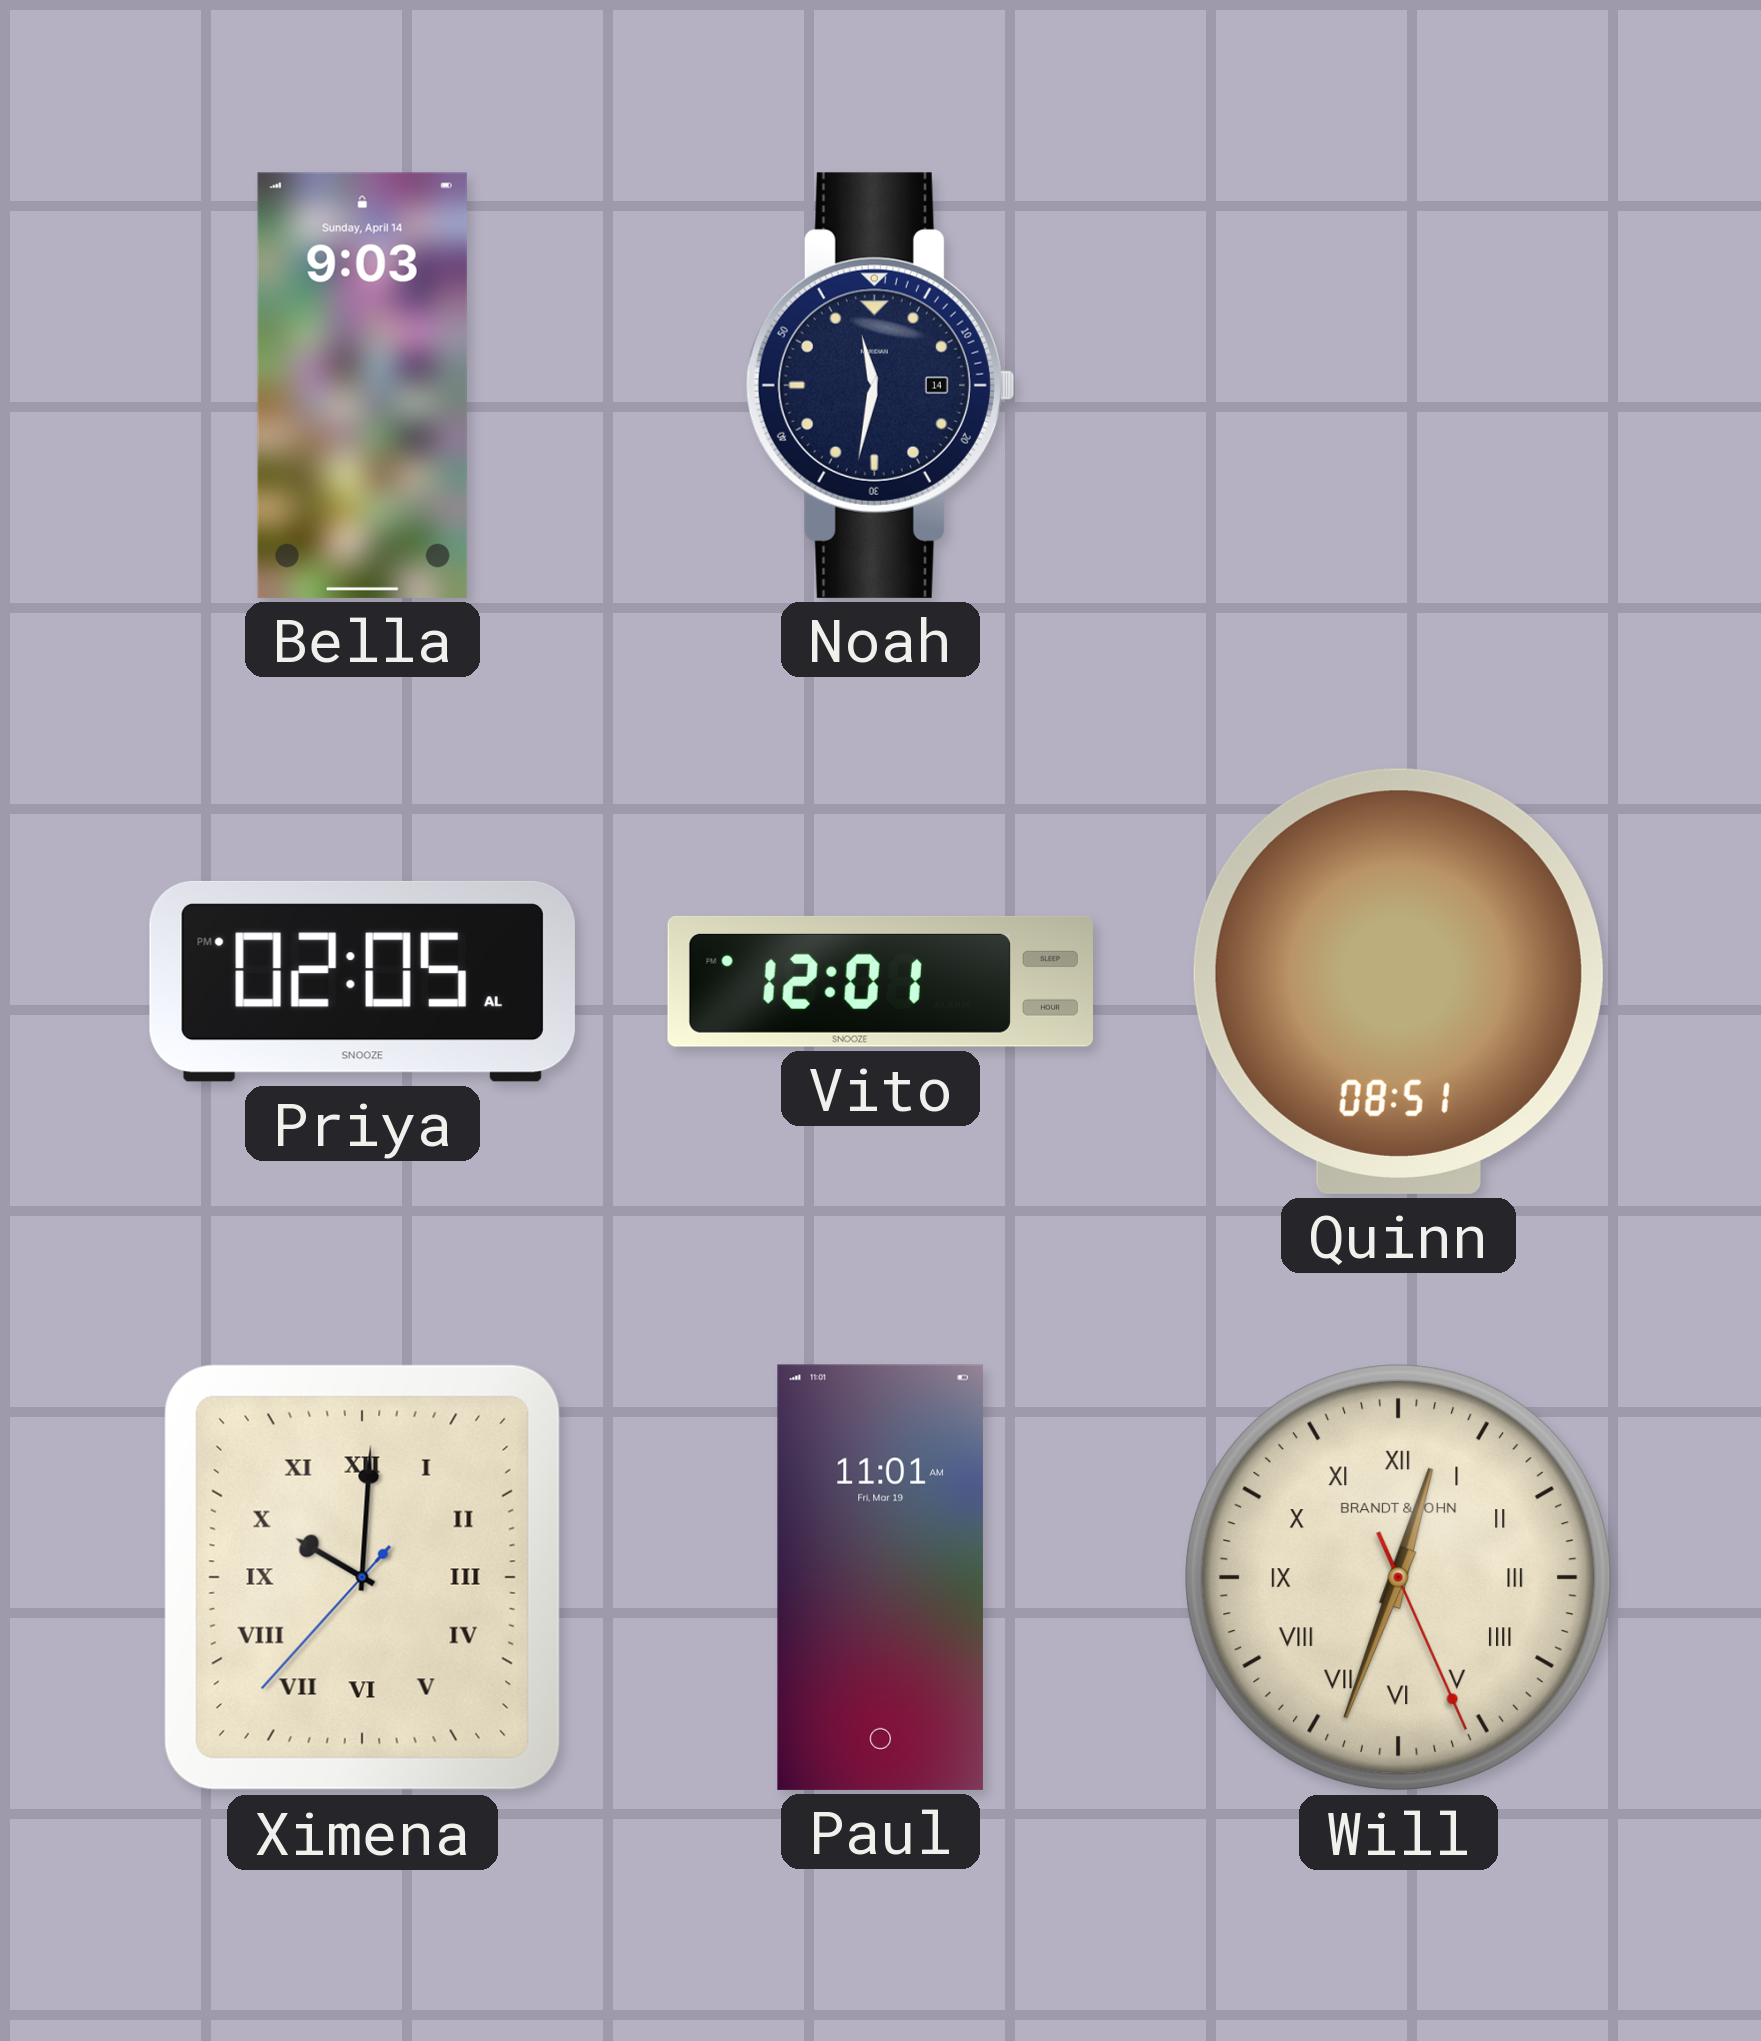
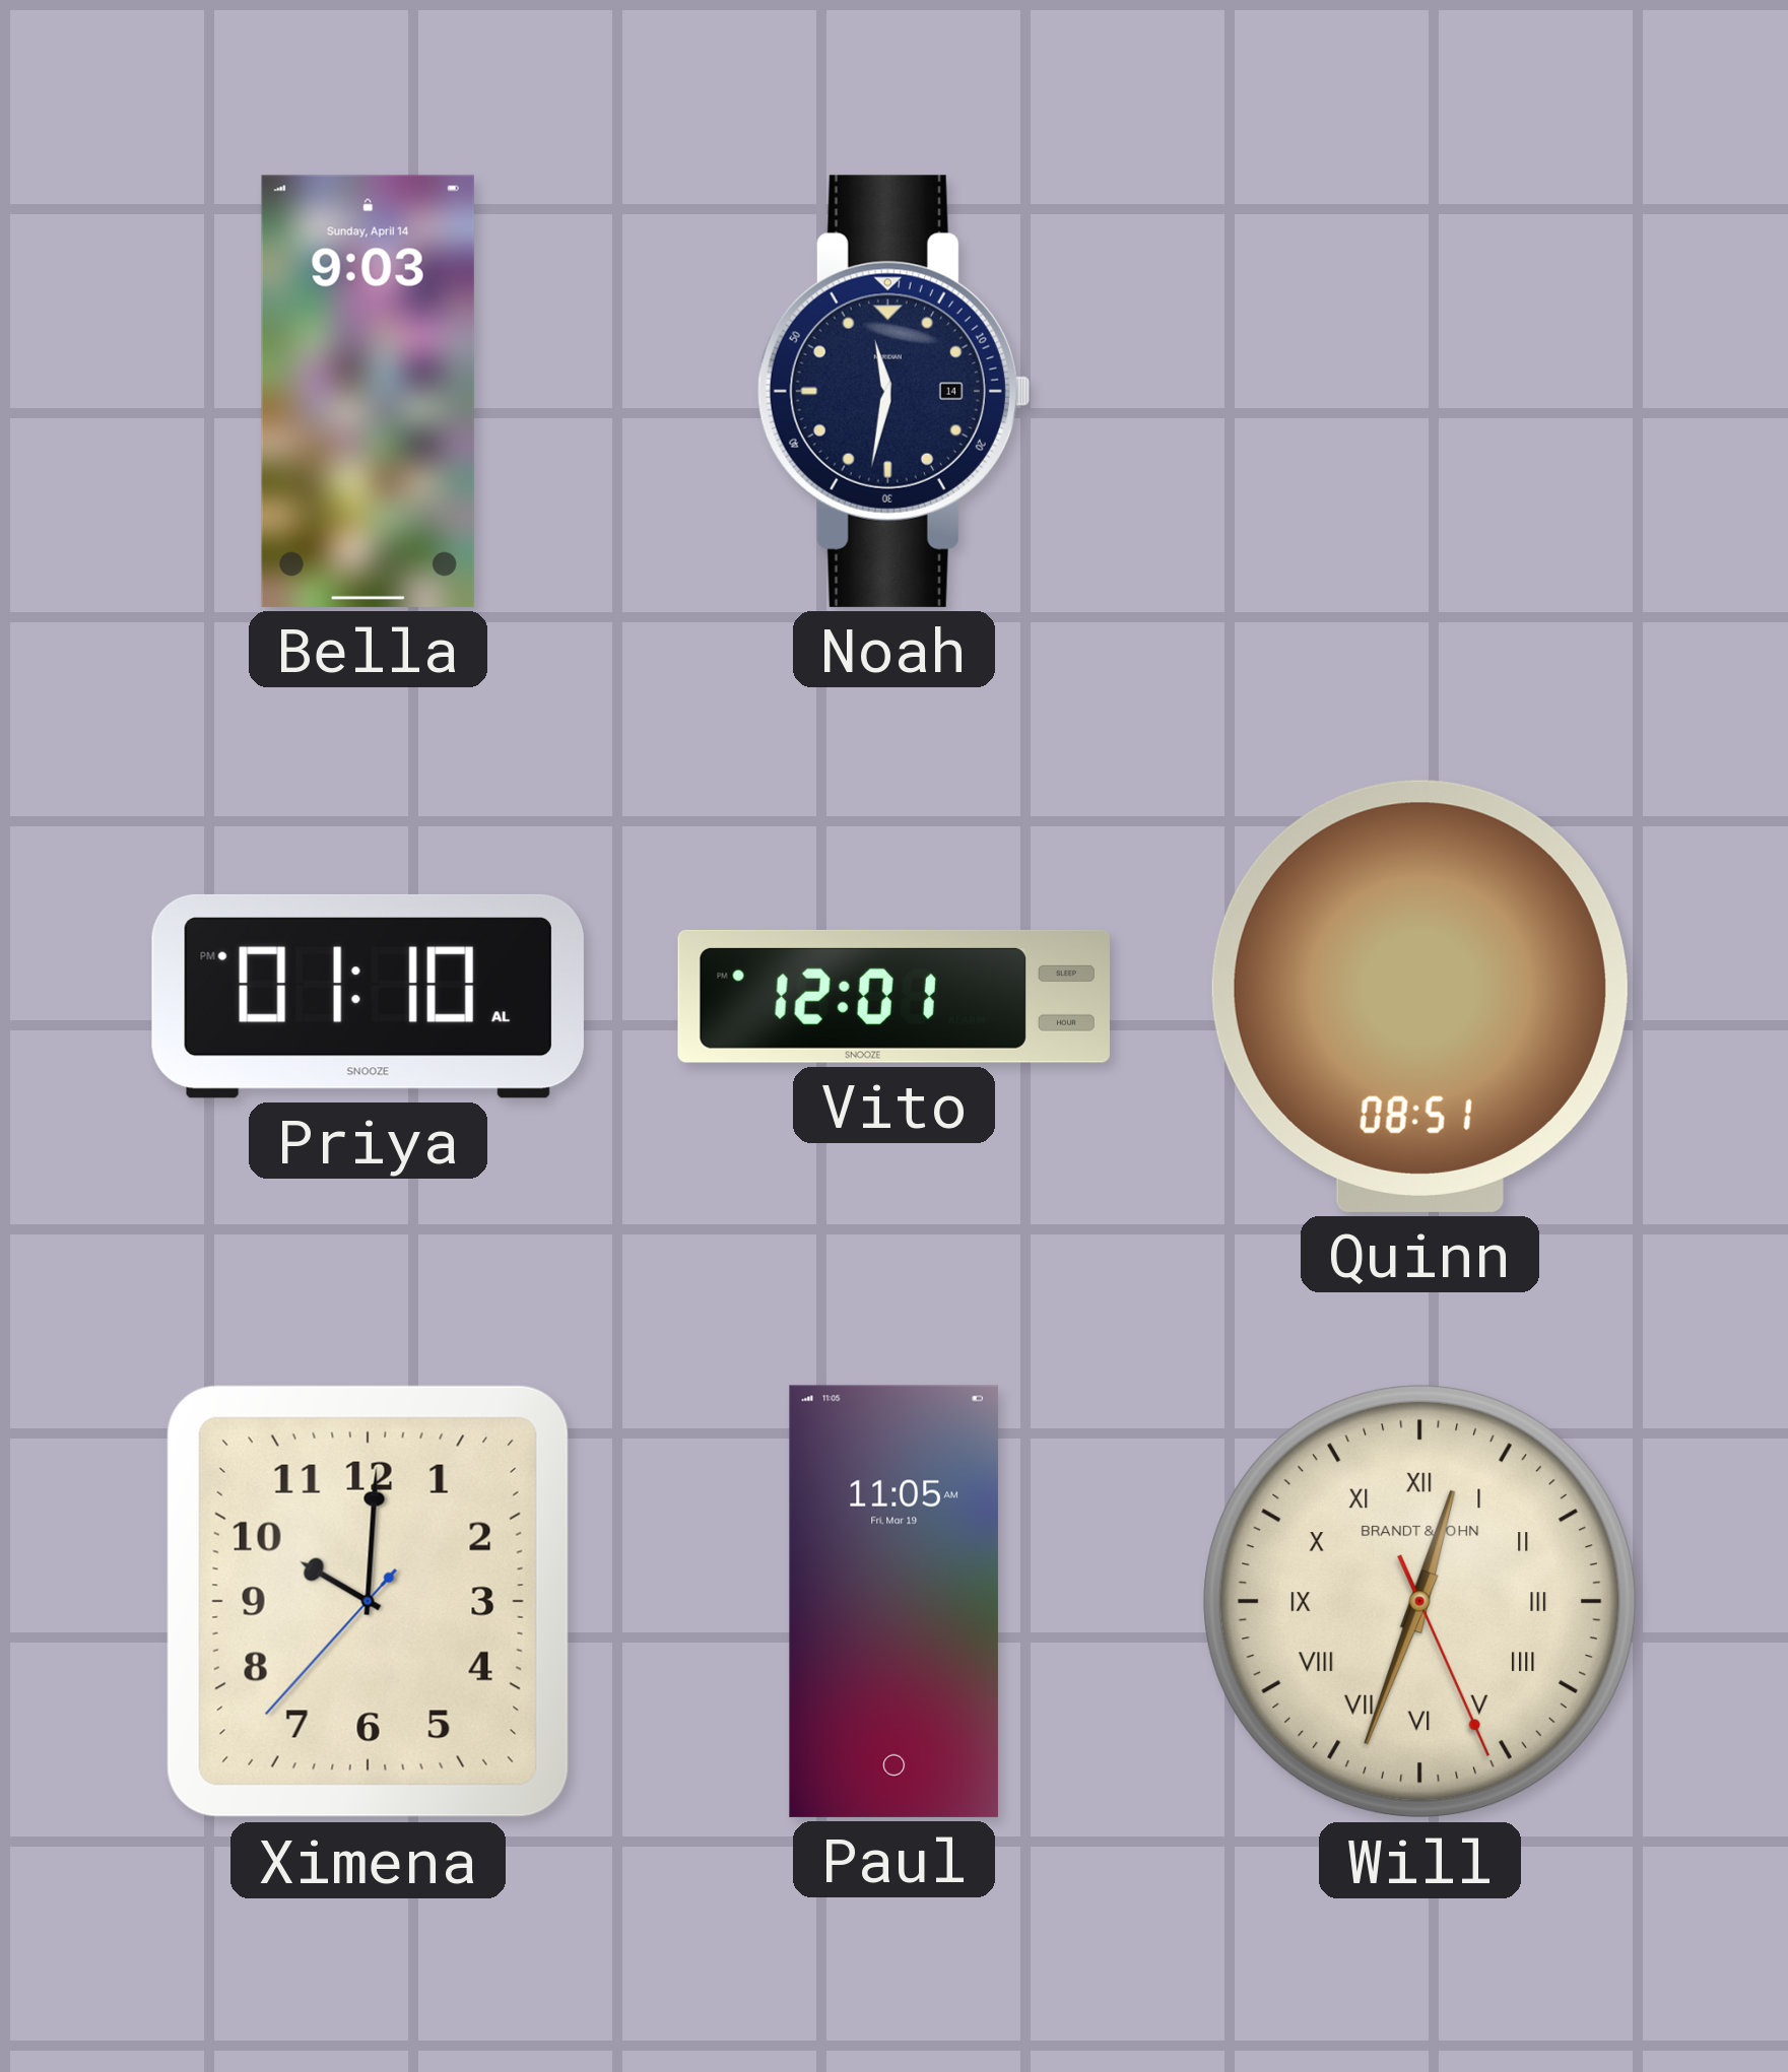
Priya: 02:05 -> 01:10 (368, 996)
Ximena numerals: Roman -> Arabic (368, 1601)
Paul: 11:01 -> 11:05 (893, 1601)
